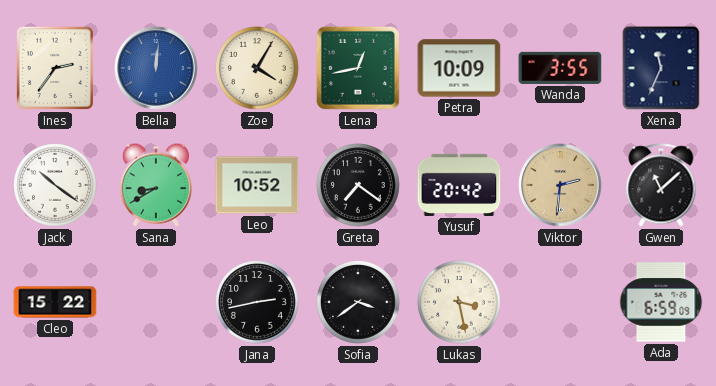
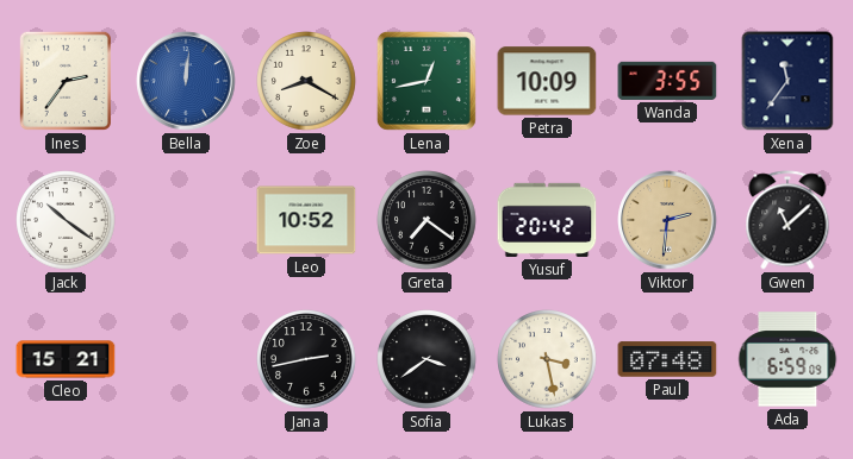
Zoe: 4:05 -> 8:20 (306, 81)
Xena: 11:34 -> 11:36 (787, 81)
Sana: 8:40 -> none (156, 185)
Cleo: 15:22 -> 15:21 (66, 359)
Paul: none -> 07:48 (667, 359)
